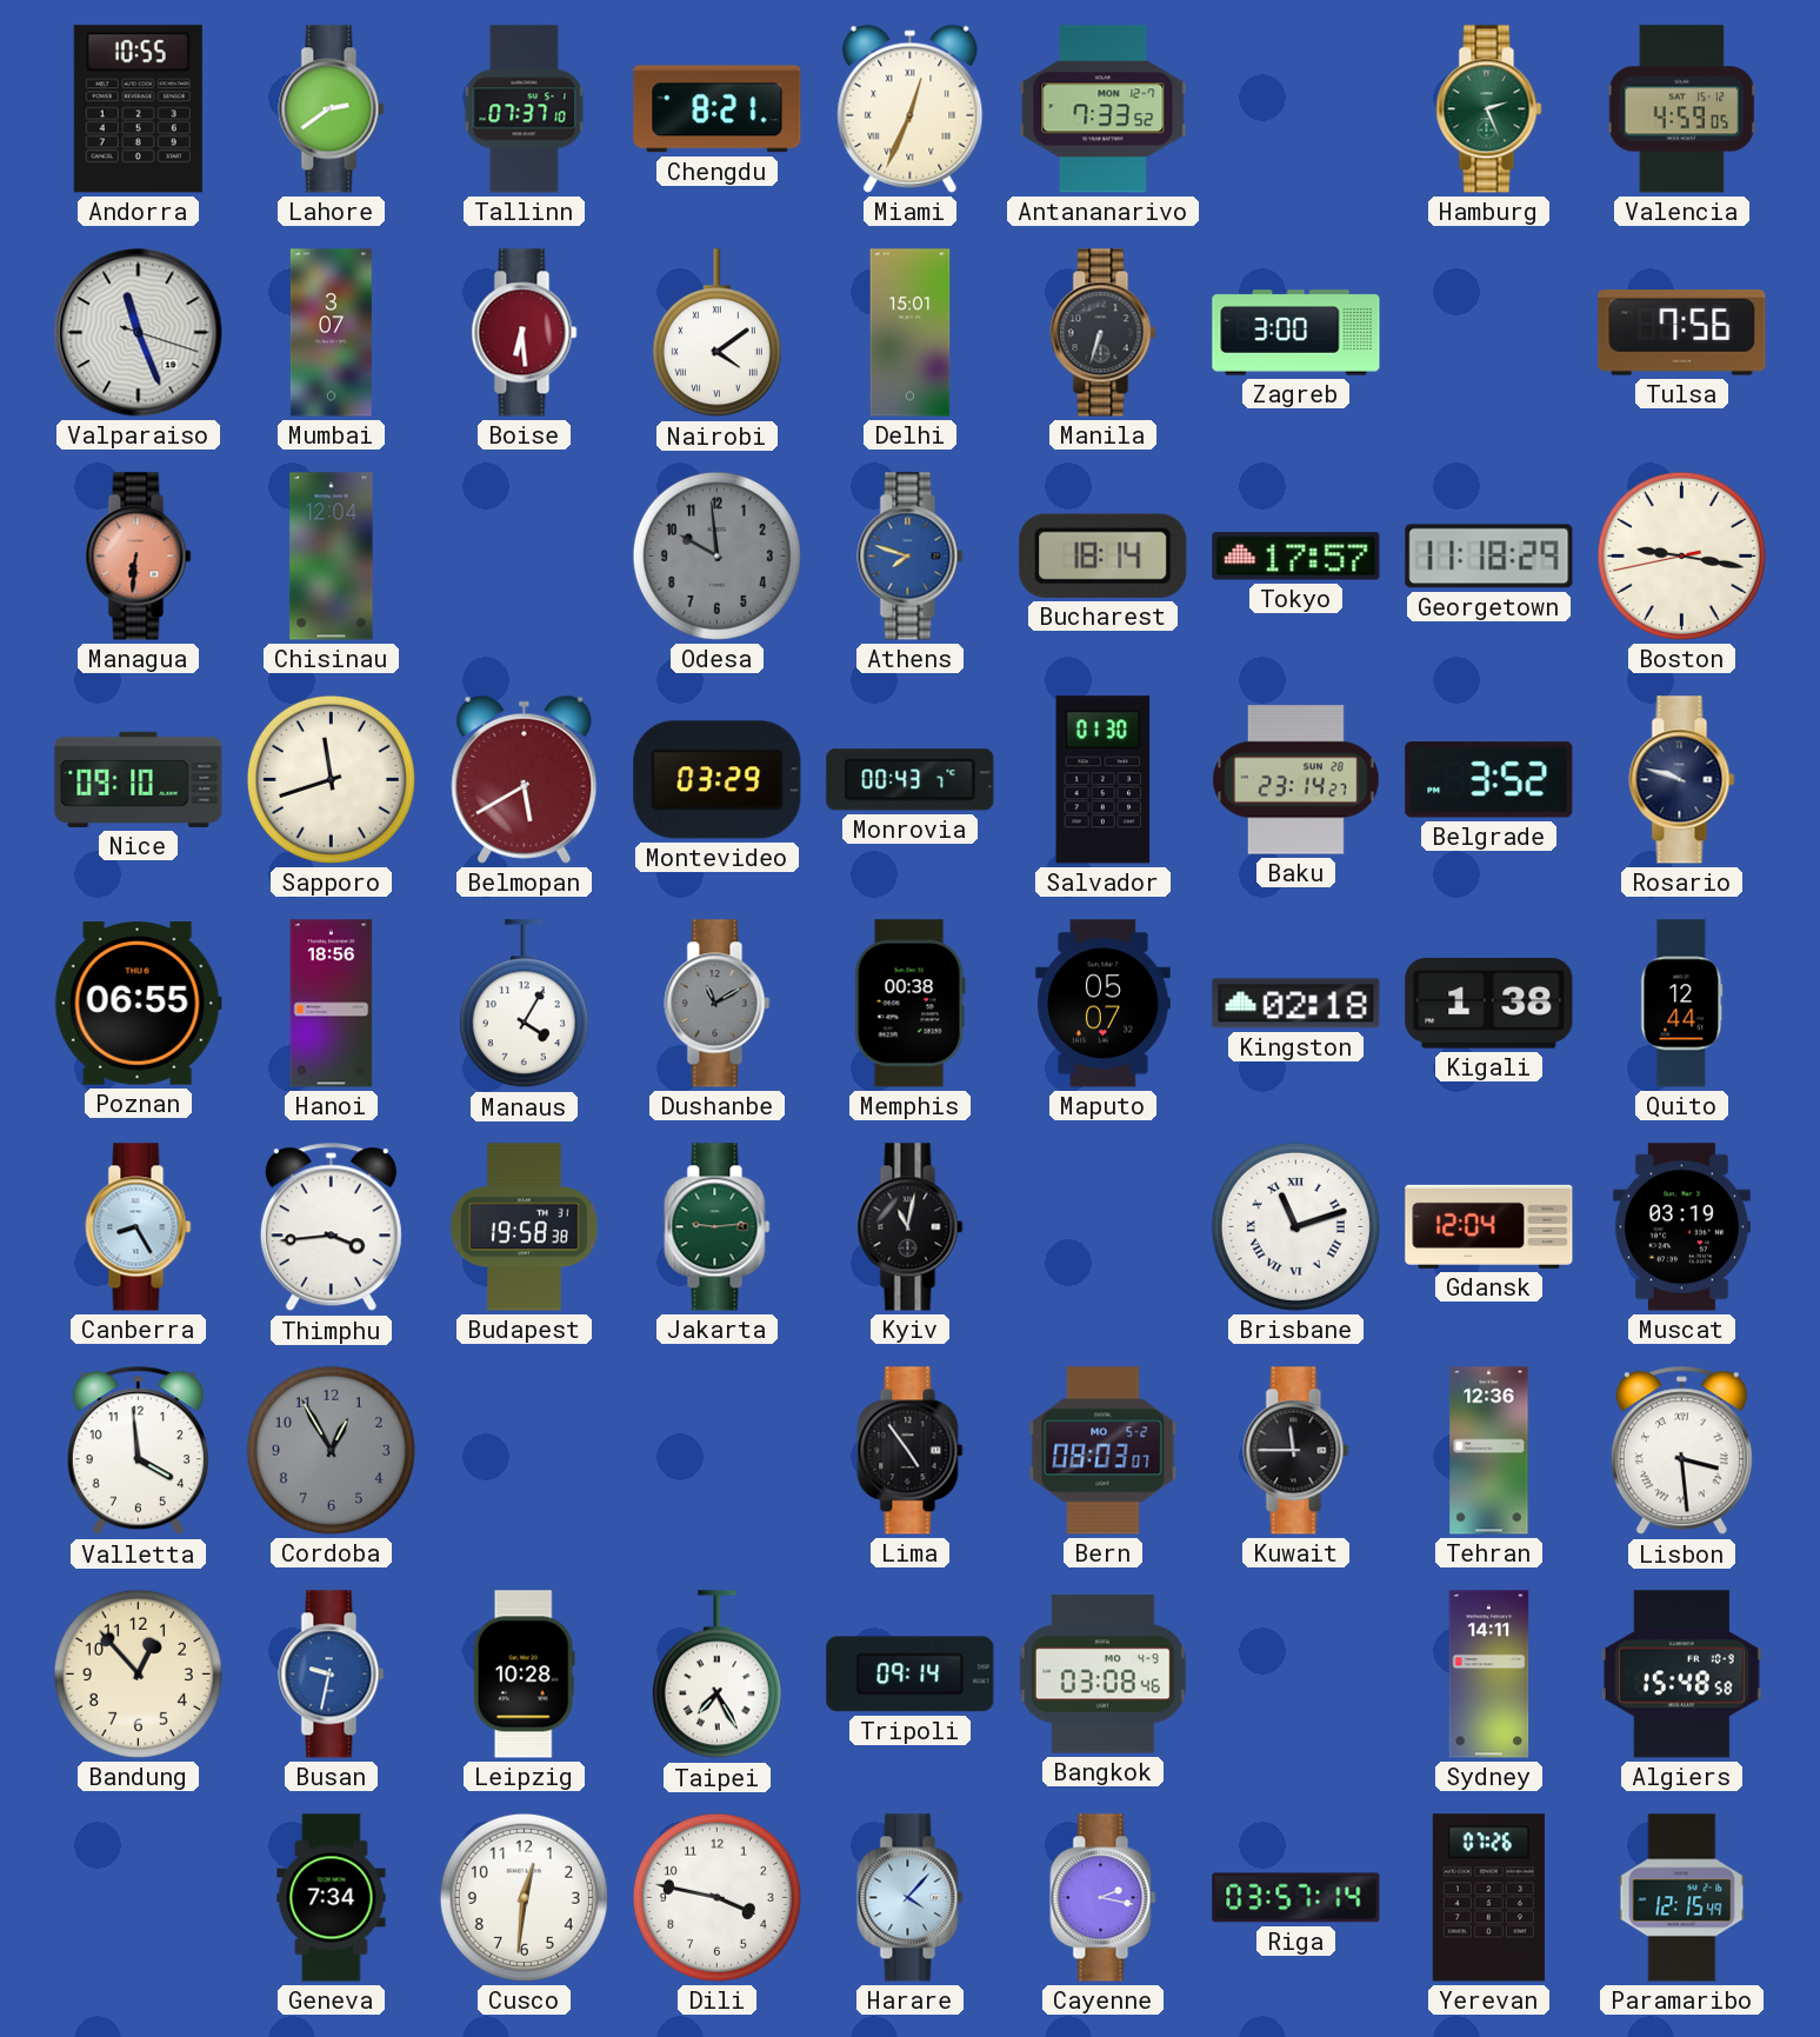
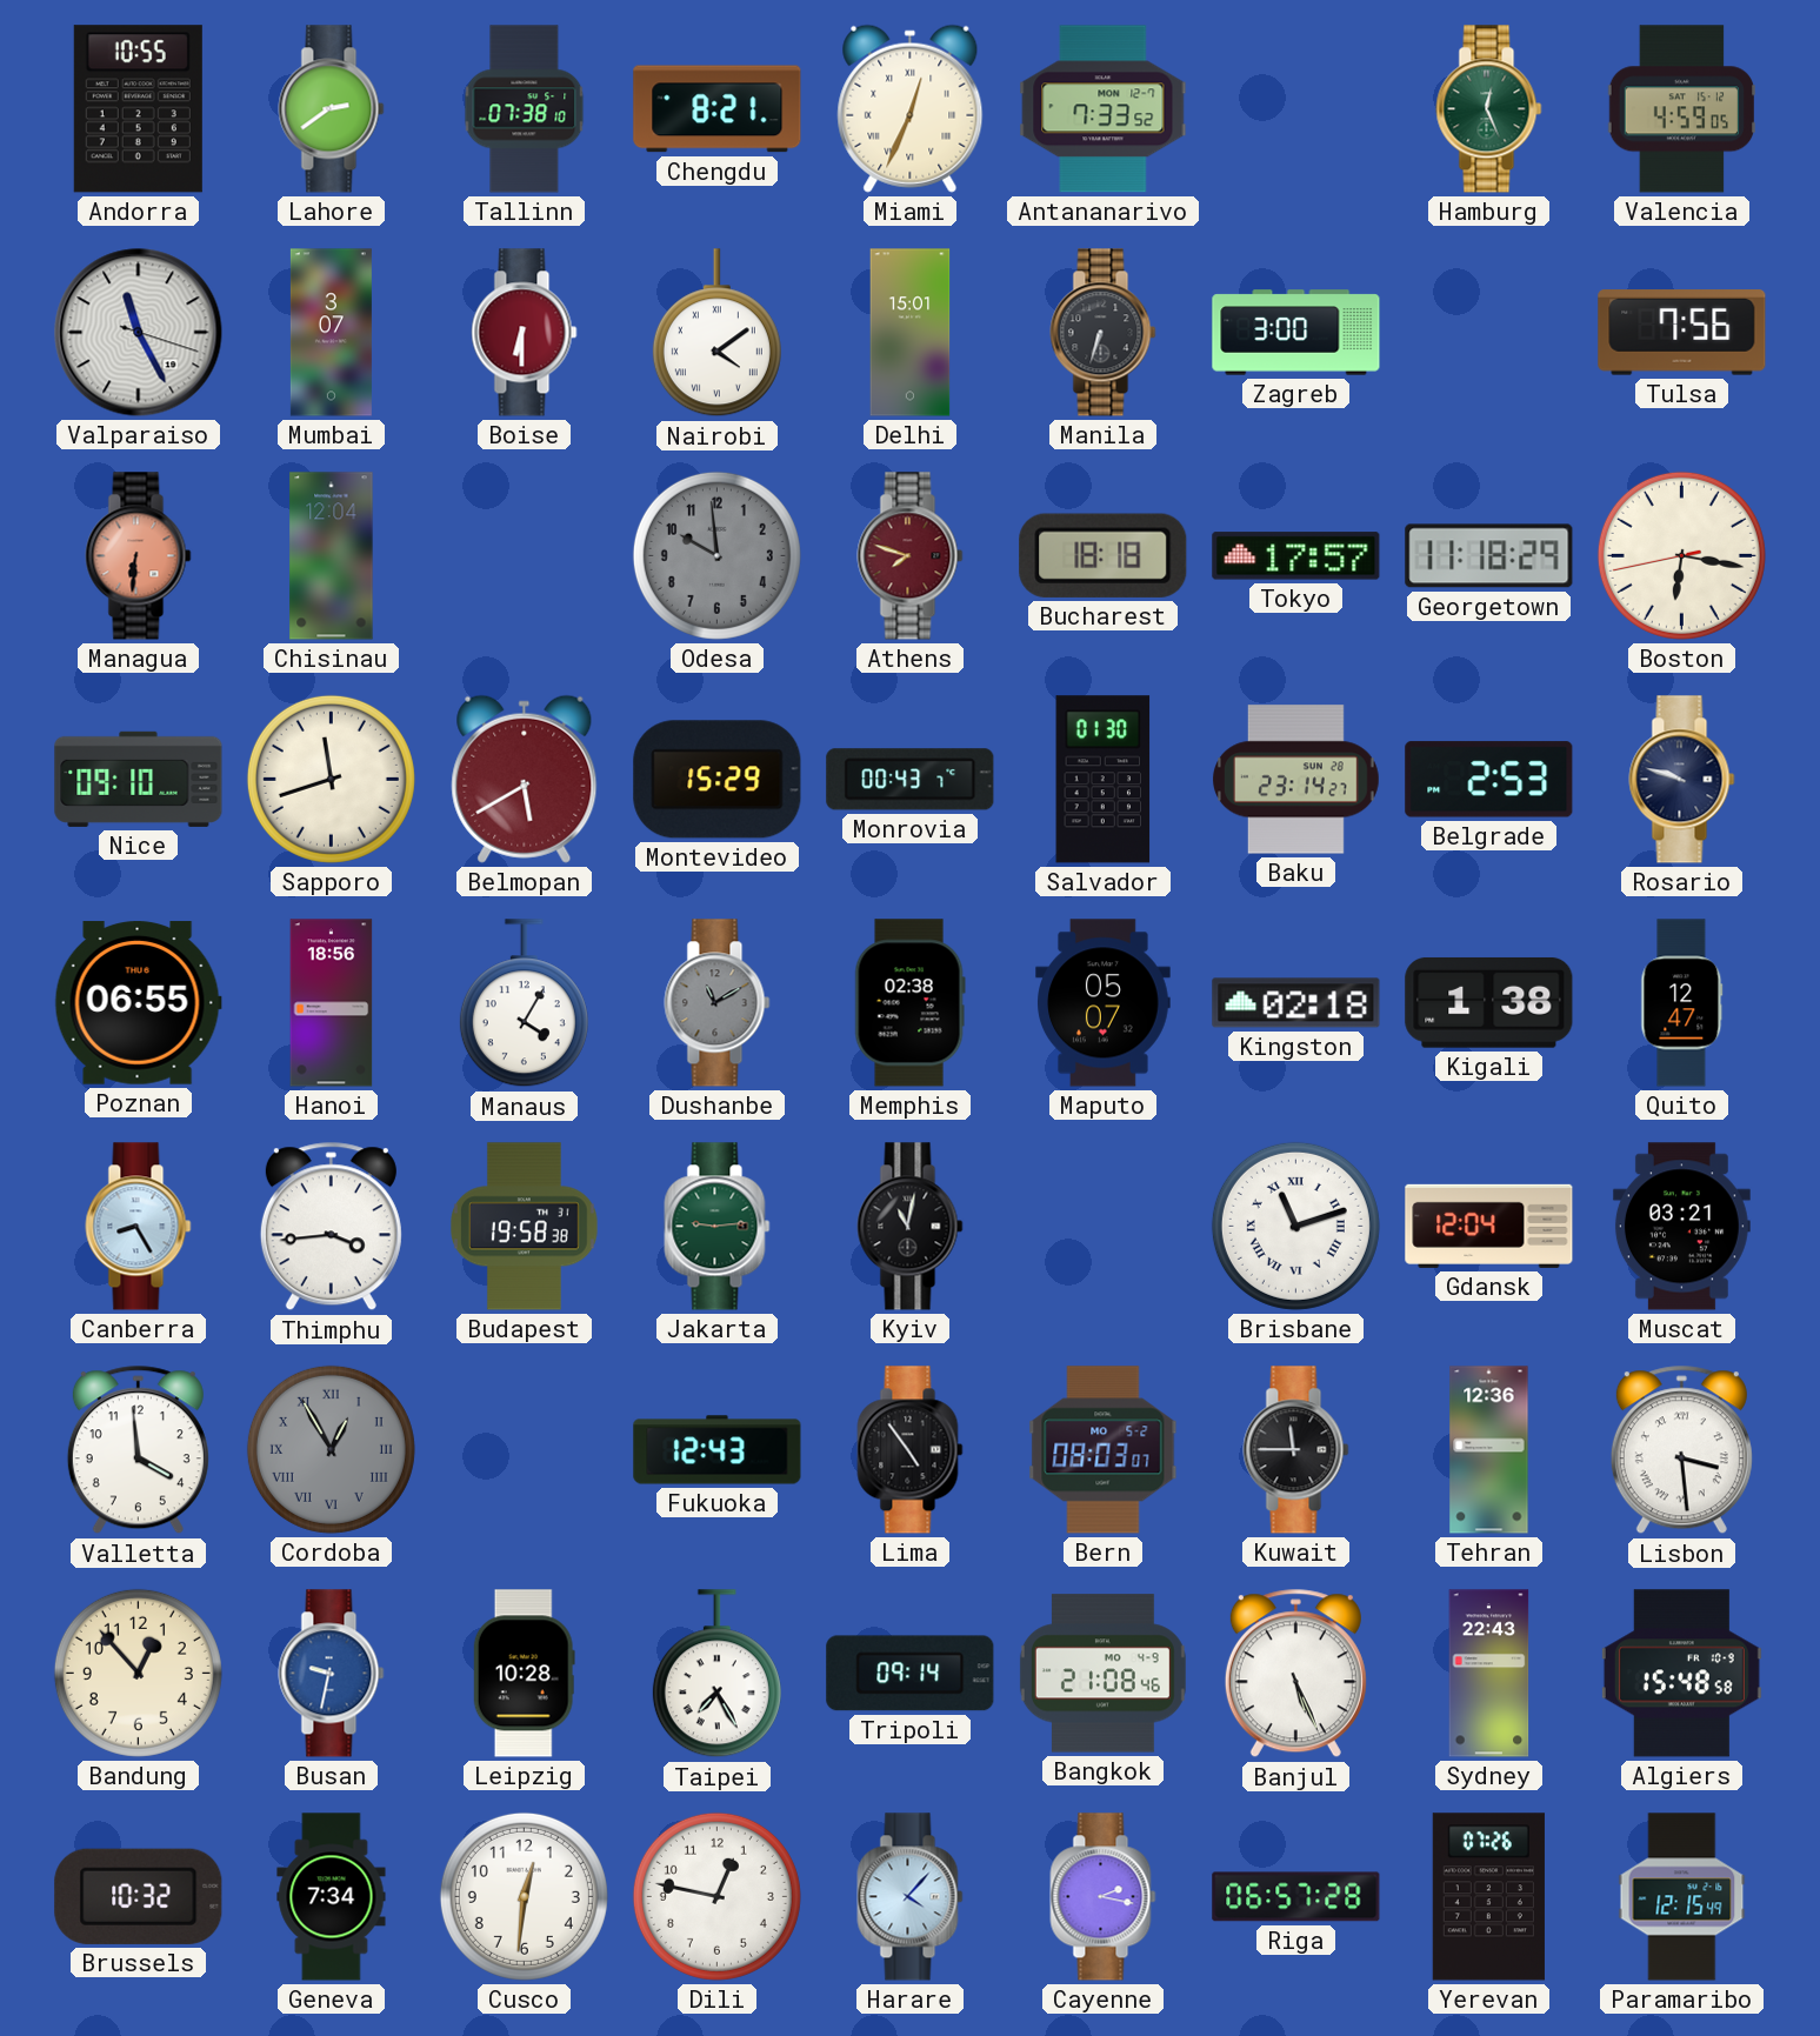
Tallinn: 07:37 -> 07:38 (525, 109)
Hamburg: 2:26 -> 12:26 (1489, 109)
Valparaiso: 11:26 -> 11:25 (139, 333)
Boise: 6:29 -> 6:30 (525, 333)
Athens dial: blue -> burgundy (911, 556)
Bucharest: 18:14 -> 18:18 (1104, 555)
Boston: 9:16 -> 6:16 (1681, 555)
Montevideo: 03:29 -> 15:29 (718, 780)
Belgrade: 3:52 -> 2:53 (1489, 780)
Memphis: 00:38 -> 02:38 (909, 1003)
Quito: 12:44 -> 12:47 (1682, 1003)
Muscat: 03:19 -> 03:21 (1681, 1227)
Cordoba numerals: Arabic -> Roman (331, 1449)
Fukuoka: none -> 12:43 (718, 1450)
Bangkok: 03:08 -> 21:08 (1102, 1674)
Banjul: none -> 5:26 (1295, 1674)
Sydney: 14:11 -> 22:43 (1489, 1674)
Brussels: none -> 10:32 (139, 1896)
Dili: 3:47 -> 12:47 (716, 1896)
Riga: 03:57 -> 06:57 (1296, 1897)
